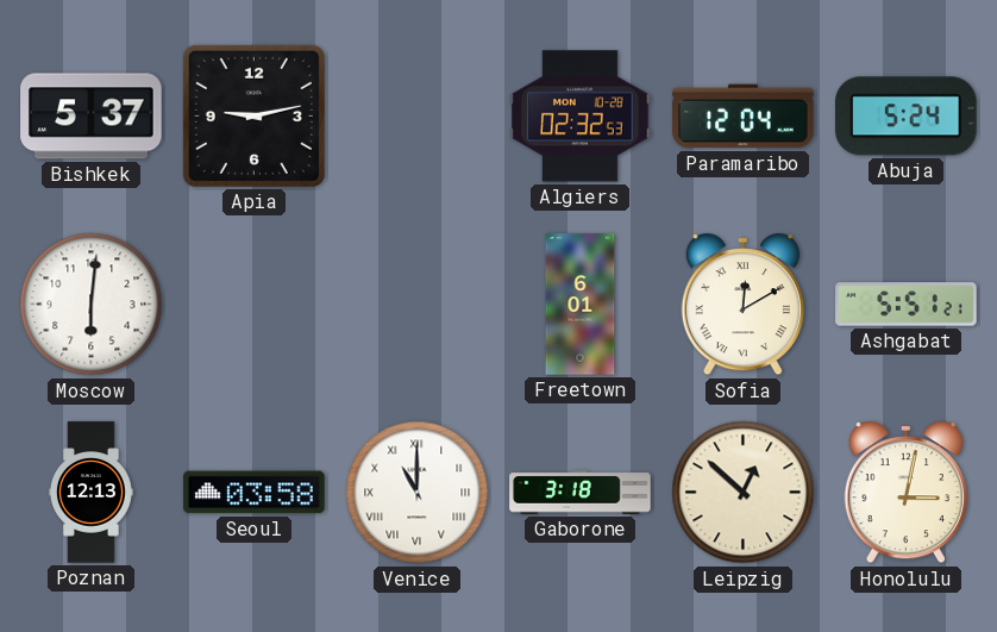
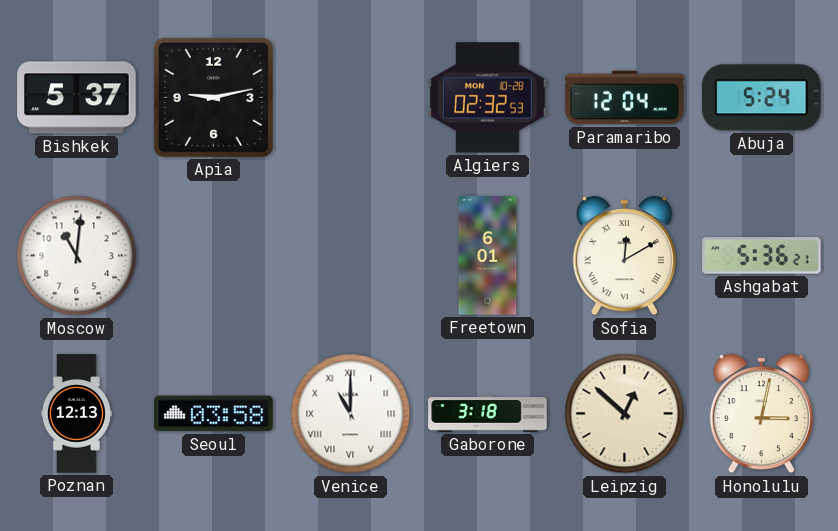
Moscow: 6:01 -> 11:01 (77, 256)
Ashgabat: 5:51 -> 5:36 (762, 256)
